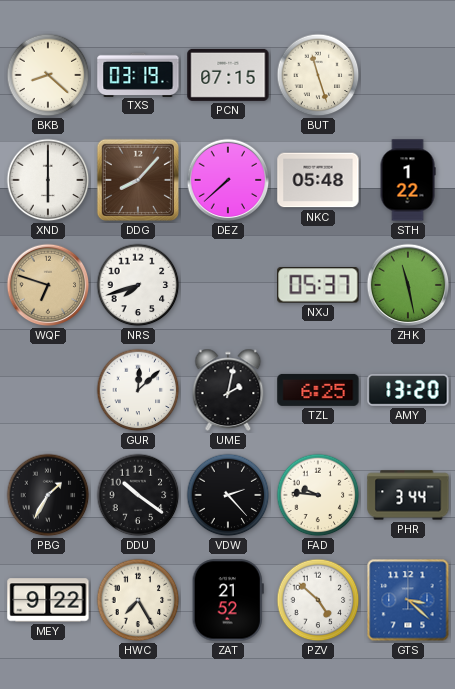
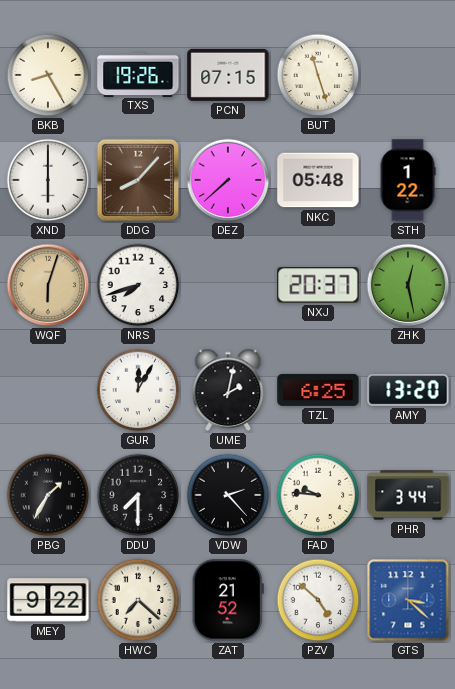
BKB: 8:22 -> 8:25 (48, 75)
TXS: 03:19 -> 19:26 (138, 74)
WQF: 6:48 -> 6:03 (48, 285)
NXJ: 05:37 -> 20:37 (318, 285)
ZHK: 11:28 -> 12:28 (408, 285)
GUR: 12:08 -> 12:05 (138, 390)
DDU: 10:21 -> 7:30 (138, 495)
HWC: 7:25 -> 7:22 (138, 600)
